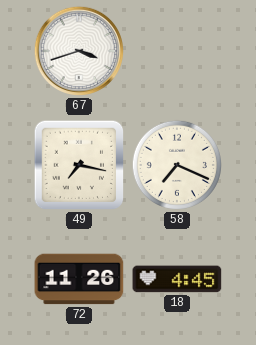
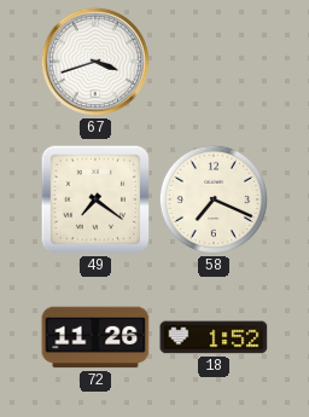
49: 7:17 -> 7:21 (95, 199)
18: 4:45 -> 1:52 (214, 337)
